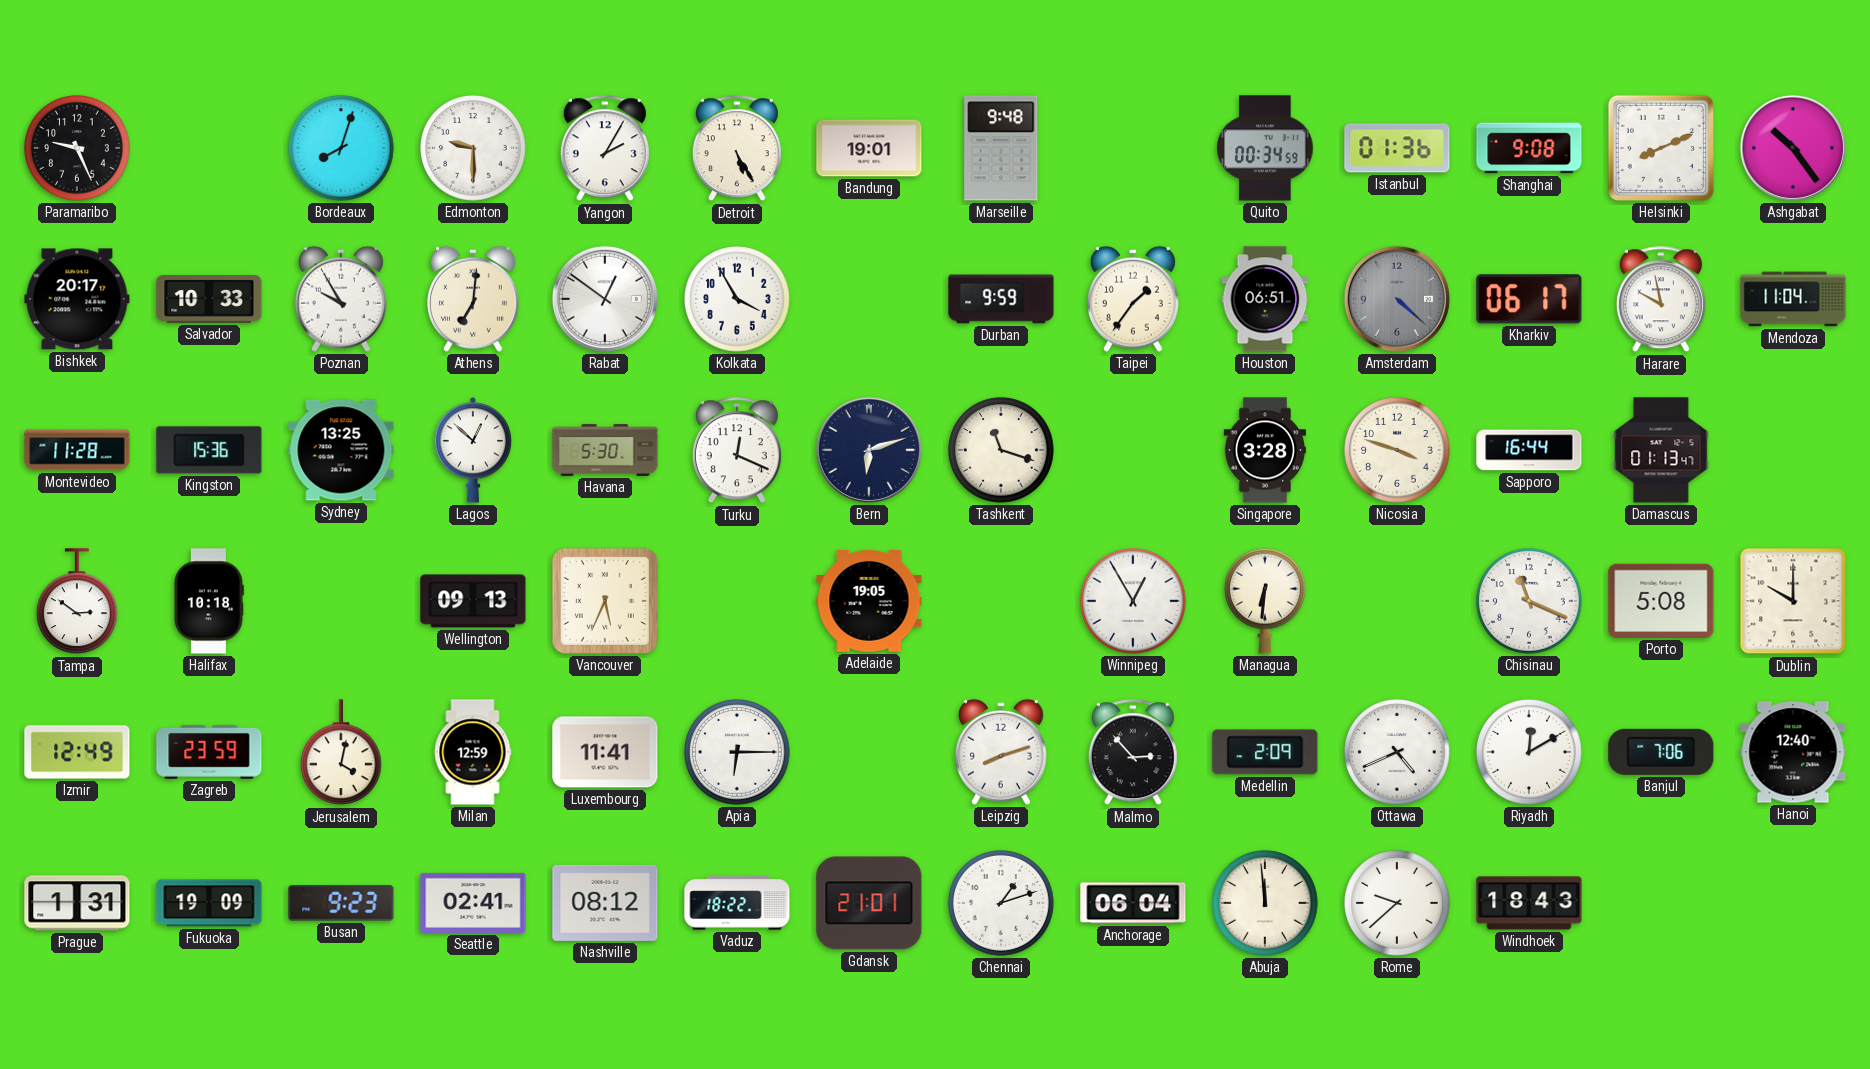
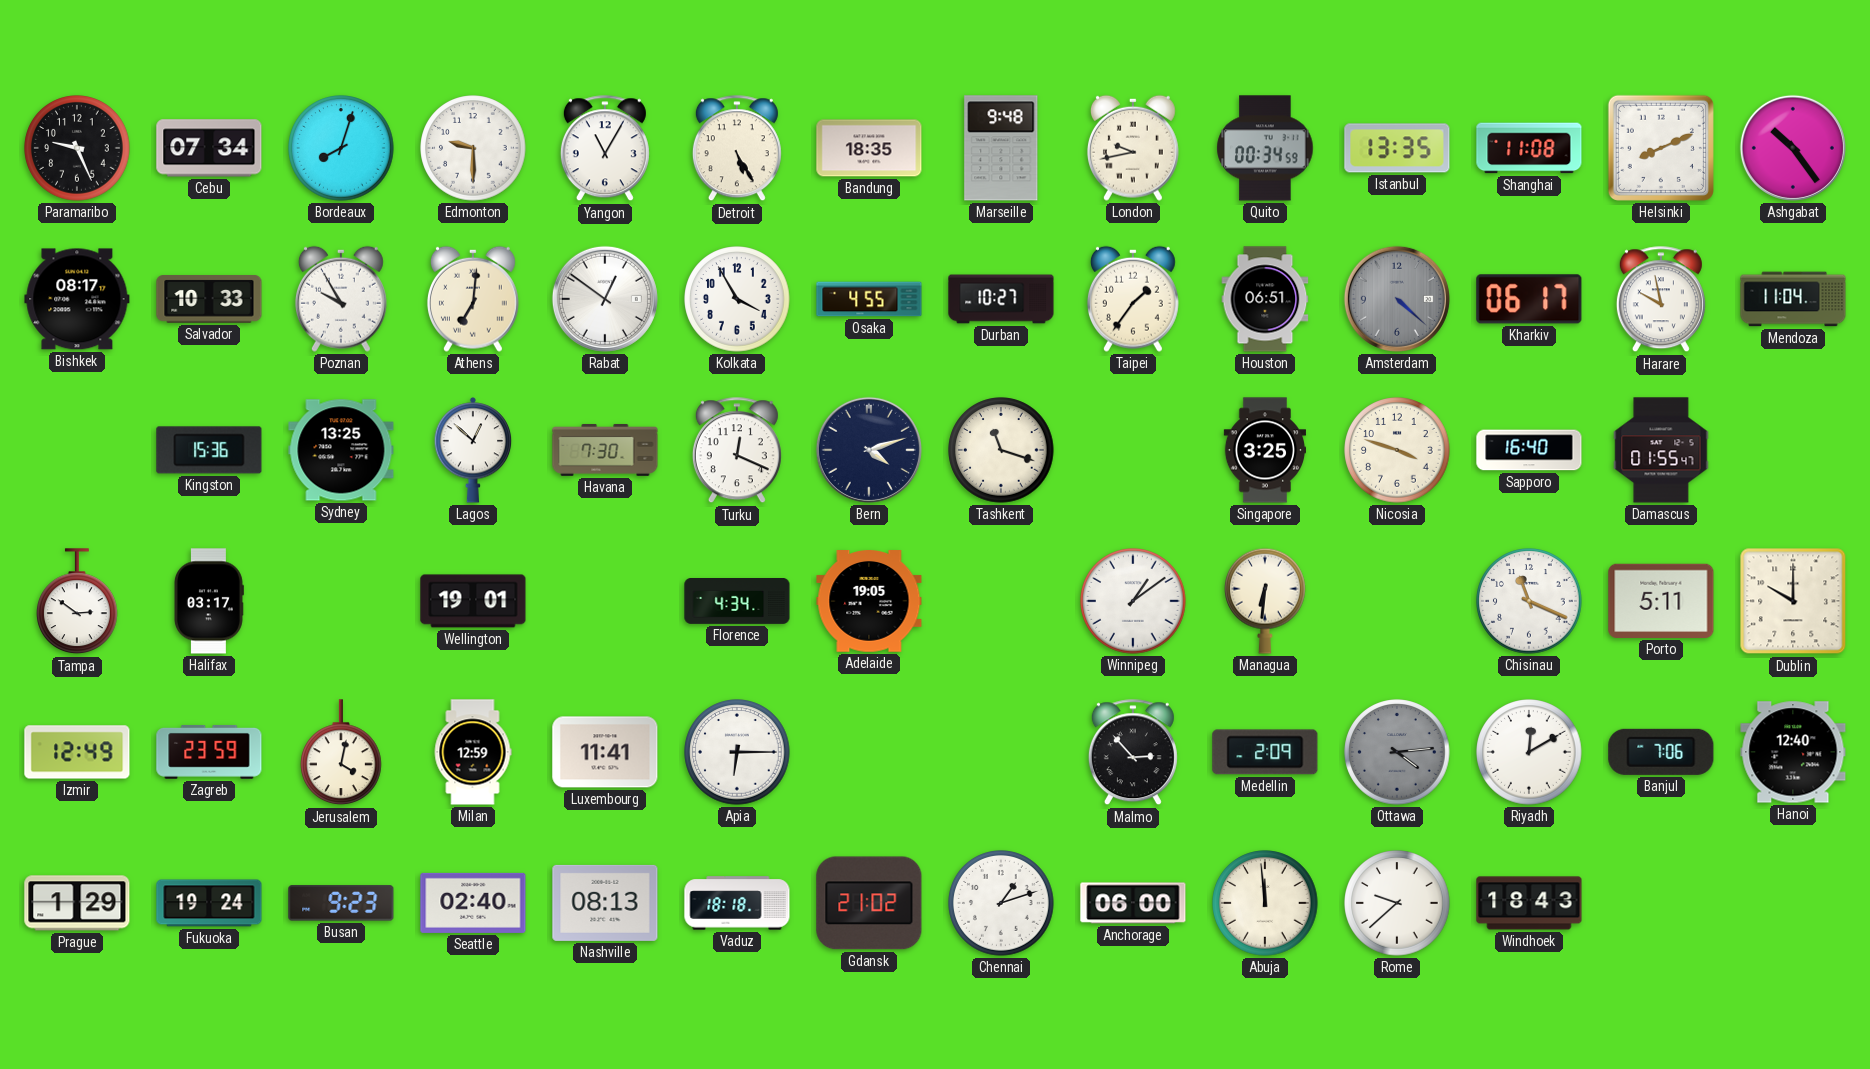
Cebu: none -> 07:34 (209, 148)
Yangon: 2:05 -> 11:05 (605, 149)
Bandung: 19:01 -> 18:35 (869, 148)
London: none -> 9:43 (1133, 148)
Istanbul: 01:36 -> 13:35 (1397, 148)
Shanghai: 9:08 -> 11:08 (1529, 148)
Bishkek: 20:17 -> 08:17 (77, 299)
Osaka: none -> 4:55 (869, 299)
Durban: 9:59 -> 10:27 (1001, 299)
Montevideo: 11:28 -> none (77, 450)
Havana: 5:30 -> 7:30 (605, 450)
Bern: 6:12 -> 4:12 (869, 450)
Singapore: 3:28 -> 3:25 (1264, 450)
Sapporo: 16:44 -> 16:40 (1529, 450)
Damascus: 01:13 -> 01:55 (1661, 450)
Halifax: 10:18 -> 03:17 (208, 601)
Wellington: 09:13 -> 19:01 (473, 601)
Vancouver: 5:34 -> none (605, 601)
Florence: none -> 4:34 (737, 602)
Winnipeg: 12:55 -> 1:09 (1133, 601)
Porto: 5:08 -> 5:11 (1661, 601)
Leipzig: 8:12 -> none (1001, 752)
Ottawa: 4:41 -> 4:14 (1397, 752)
Ottawa dial: white -> grey (1397, 752)
Prague: 1:31 -> 1:29 (77, 903)
Fukuoka: 19:09 -> 19:24 (209, 903)
Seattle: 02:41 -> 02:40 (473, 903)
Nashville: 08:12 -> 08:13 (605, 903)
Vaduz: 18:22 -> 18:18 (737, 903)
Gdansk: 21:01 -> 21:02 (869, 903)
Anchorage: 06:04 -> 06:00 (1133, 903)
